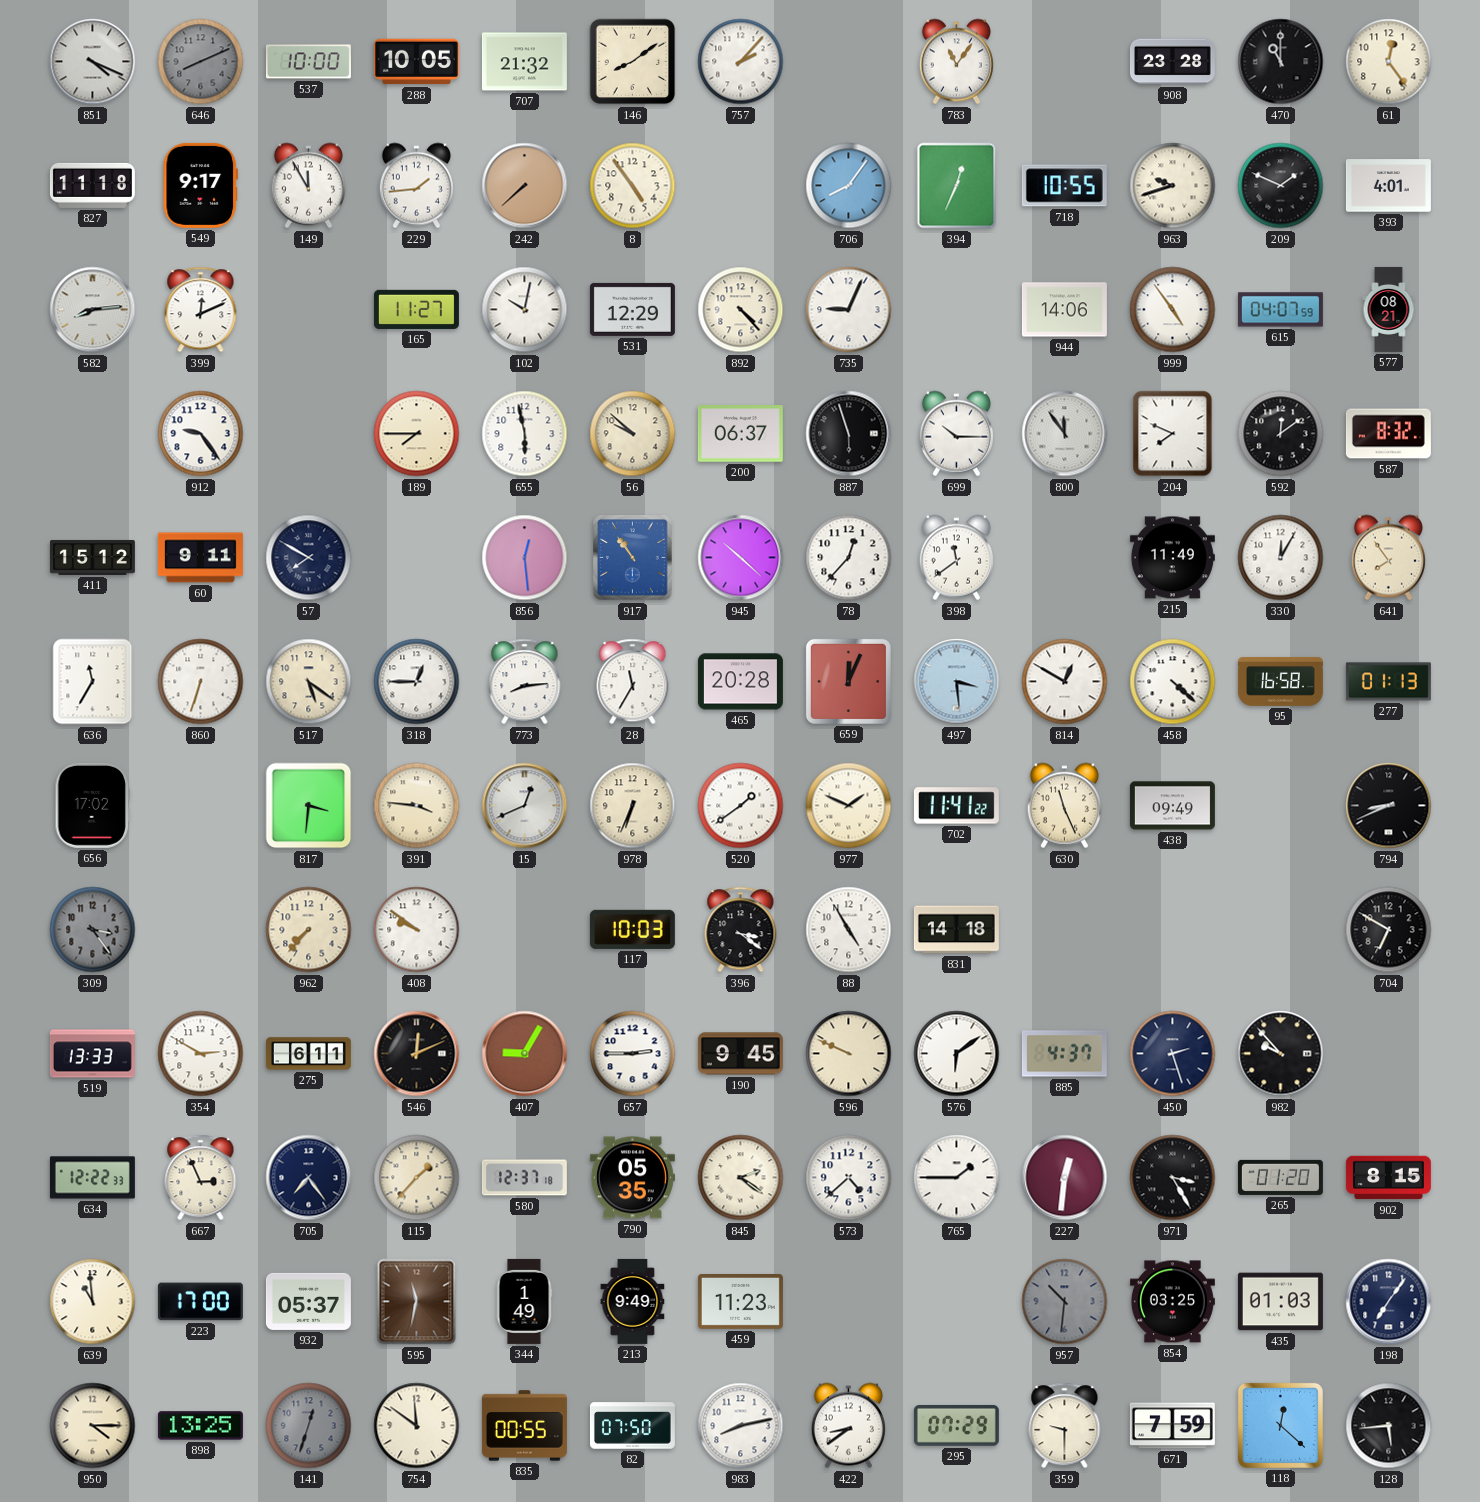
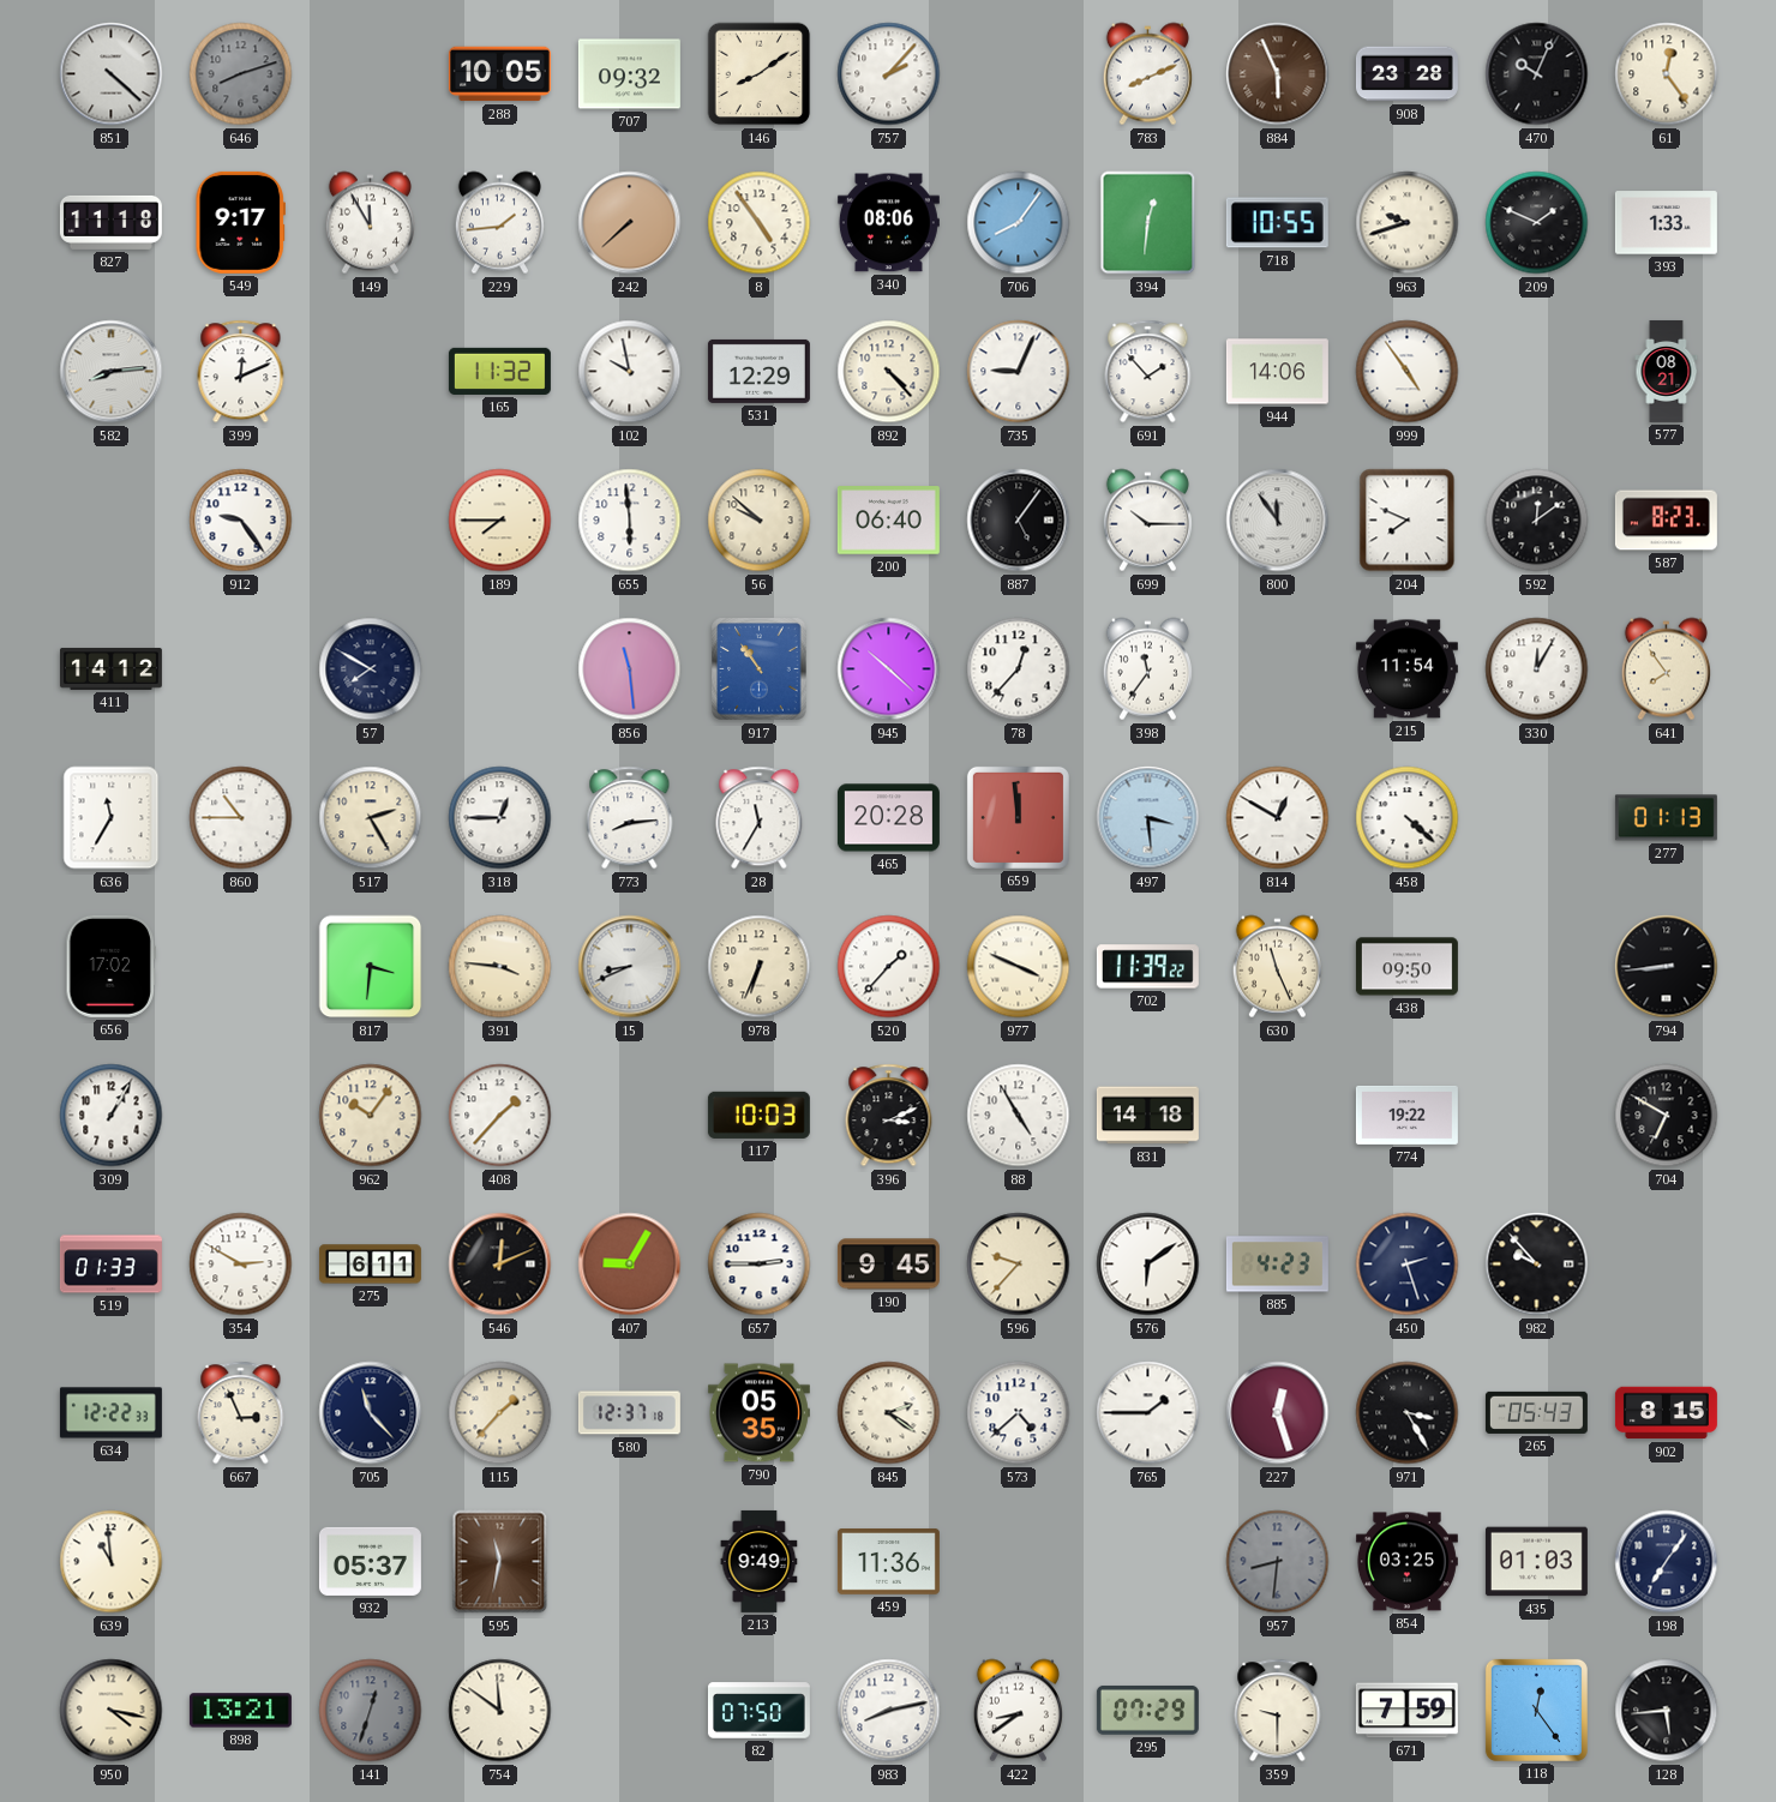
851: 4:19 -> 4:22 (112, 74)
646: 8:11 -> 8:12 (241, 74)
537: 10:00 -> none (308, 62)
707: 21:32 -> 09:32 (629, 74)
783: 11:06 -> 8:11 (1147, 74)
884: none -> 5:56 (1278, 74)
470: 11:00 -> 10:04 (1537, 74)
340: none -> 08:06 (888, 223)
394: 12:34 -> 12:31 (1148, 223)
393: 4:01 -> 1:33 (1666, 223)
165: 11:27 -> 11:32 (499, 371)
102: 10:02 -> 9:58 (630, 372)
691: none -> 1:53 (1148, 372)
615: 04:07 -> none (1280, 310)
655: 5:58 -> 5:59 (630, 521)
200: 06:37 -> 06:40 (888, 521)
887: 5:57 -> 5:06 (1019, 521)
587: 8:32 -> 8:23 (1666, 521)
411: 15:12 -> 14:12 (110, 668)
60: 9:11 -> none (200, 558)
856: 12:29 -> 11:29 (630, 669)
398: 11:39 -> 11:36 (1147, 669)
215: 11:49 -> 11:54 (1406, 669)
860: 6:33 -> 10:45 (241, 818)
517: 5:21 -> 2:25 (371, 818)
659: 12:04 -> 11:59 (1018, 817)
95: 16:58 -> none (1280, 681)
15: 12:41 -> 8:41 (630, 967)
520: 1:39 -> 1:37 (889, 967)
977: 1:49 -> 3:49 (1019, 967)
702: 11:41 -> 11:39 (1147, 967)
438: 09:49 -> 09:50 (1406, 967)
794: 8:41 -> 8:44 (1667, 967)
309: 3:24 -> 1:05 (112, 1116)
309 dial: grey -> white (112, 1116)
962: 7:37 -> 10:06 (371, 1116)
408: 9:51 -> 1:37 (500, 1116)
396: 3:21 -> 3:11 (889, 1116)
774: none -> 19:22 (1406, 1115)
519: 13:33 -> 01:33 (110, 1265)
596: 9:49 -> 9:37 (1019, 1265)
885: 4:37 -> 4:23 (1277, 1265)
705: 7:24 -> 11:23 (371, 1413)
227: 12:31 -> 12:27 (1278, 1413)
265: 01:20 -> 05:43 (1536, 1412)
223: 17:00 -> none (200, 1302)
344: 1:49 -> none (524, 1301)
459: 11:23 -> 11:36 (888, 1562)
957: 10:31 -> 8:31 (1278, 1562)
950: 4:15 -> 4:17 (112, 1711)
898: 13:25 -> 13:21 (240, 1711)
835: 00:55 -> none (524, 1426)
118: 12:22 -> 12:24 (1536, 1710)
